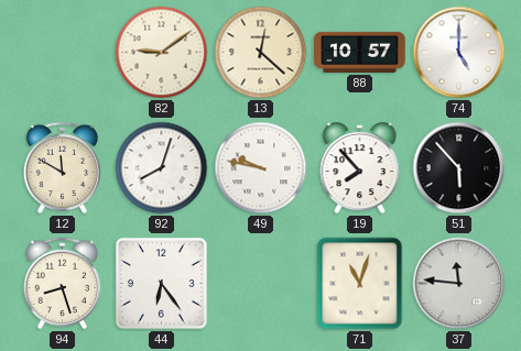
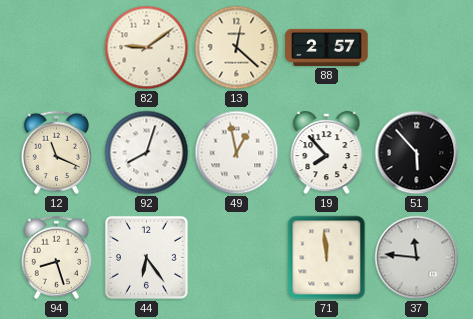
88: 10:57 -> 2:57 (327, 47)
74: 5:00 -> none (459, 53)
12: 11:50 -> 11:19 (56, 152)
49: 9:47 -> 12:58 (237, 153)
71: 11:03 -> 11:59 (327, 258)
